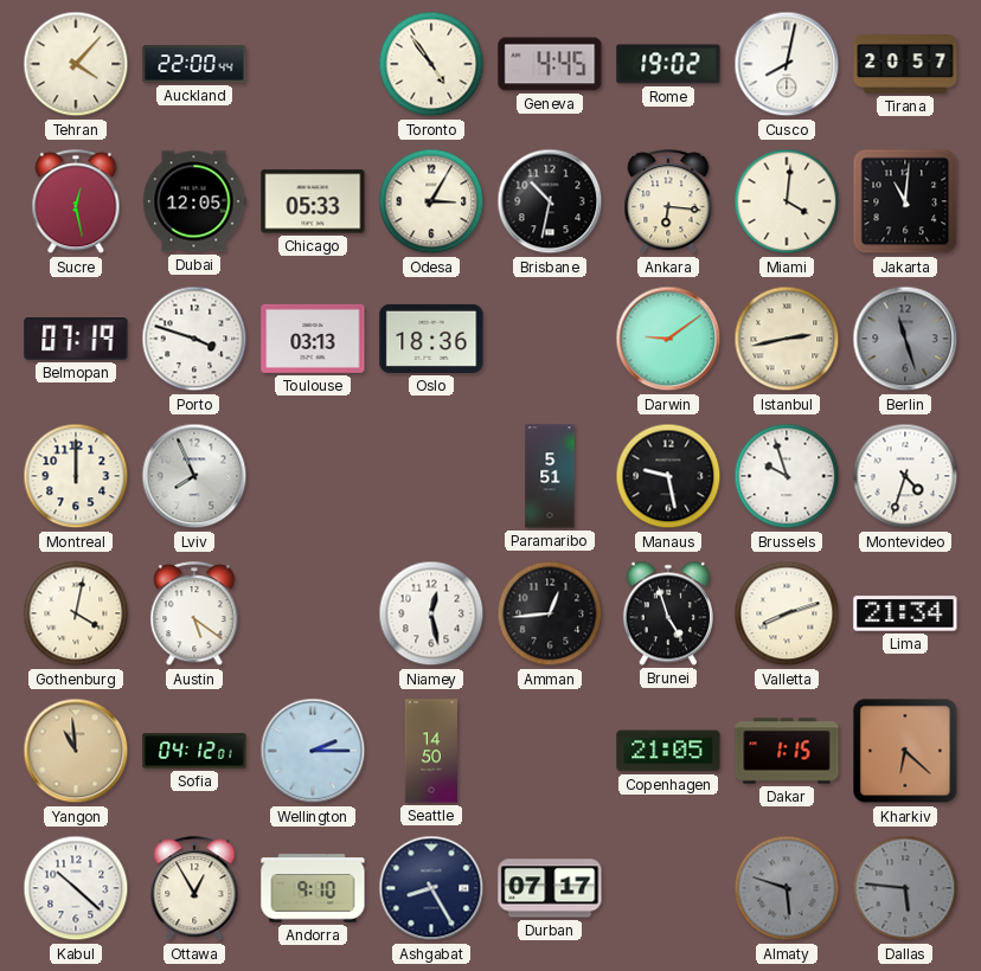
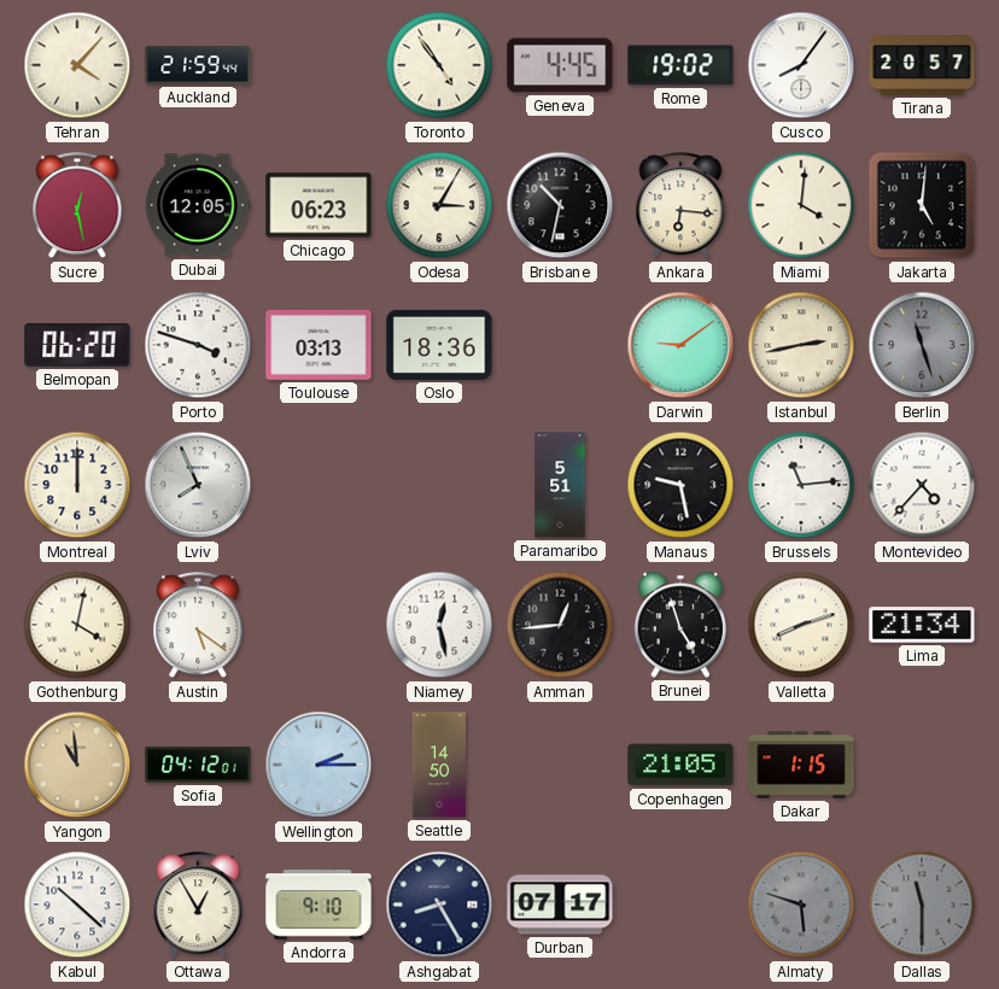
Auckland: 22:00 -> 21:59 (198, 65)
Cusco: 8:02 -> 8:06 (801, 65)
Chicago: 05:33 -> 06:23 (319, 205)
Jakarta: 11:01 -> 5:01 (922, 205)
Belmopan: 07:19 -> 06:20 (77, 345)
Brussels: 9:57 -> 11:14 (801, 485)
Montevideo: 4:33 -> 4:37 (922, 485)
Kharkiv: 6:22 -> none (905, 751)
Dallas: 5:46 -> 11:30 (922, 905)
